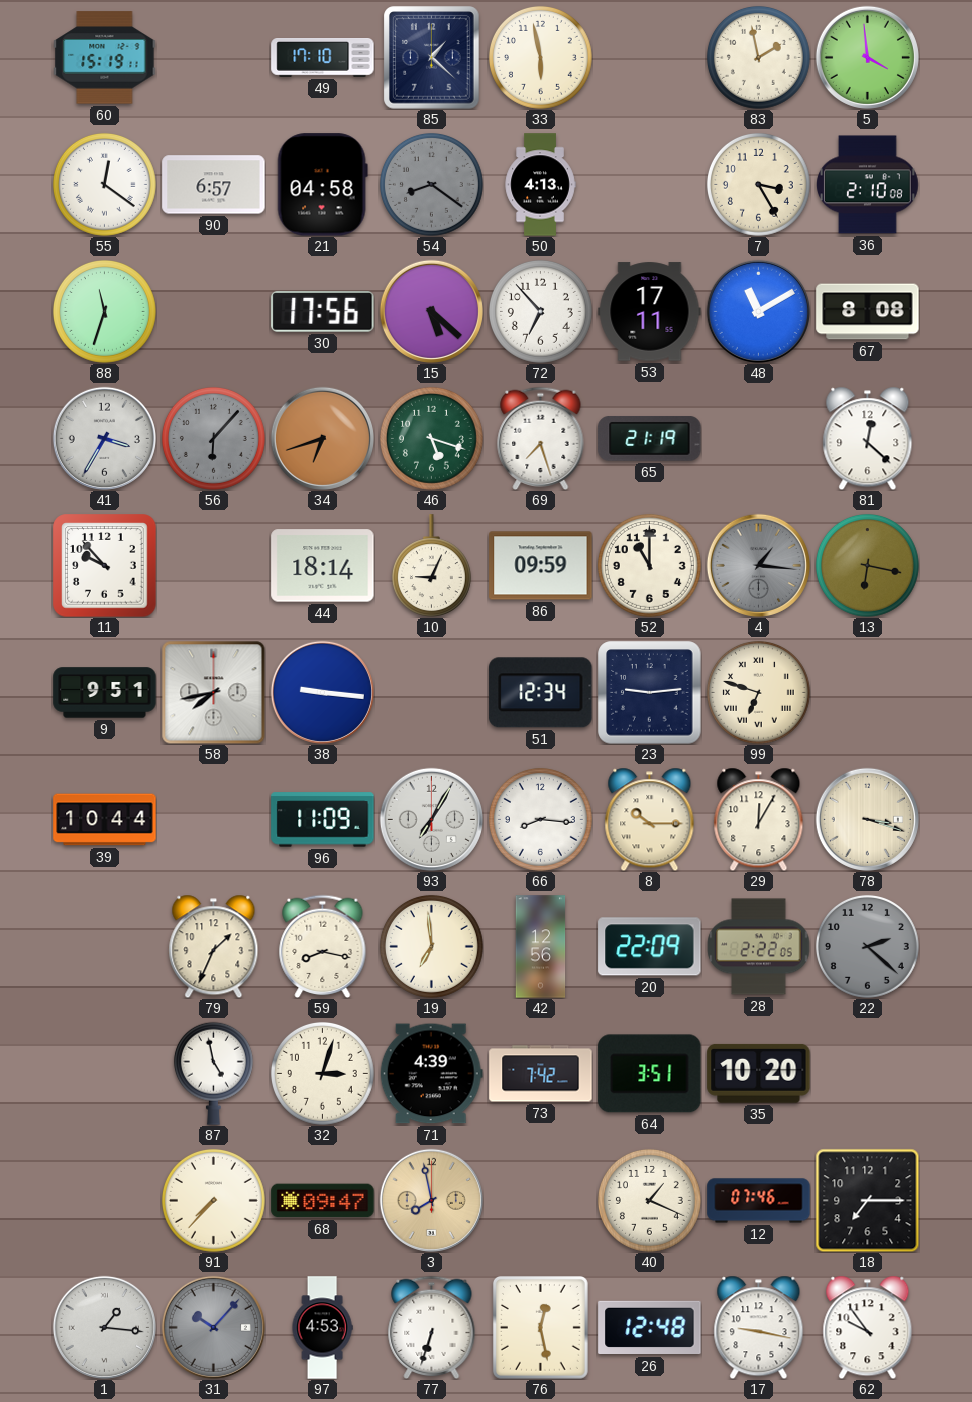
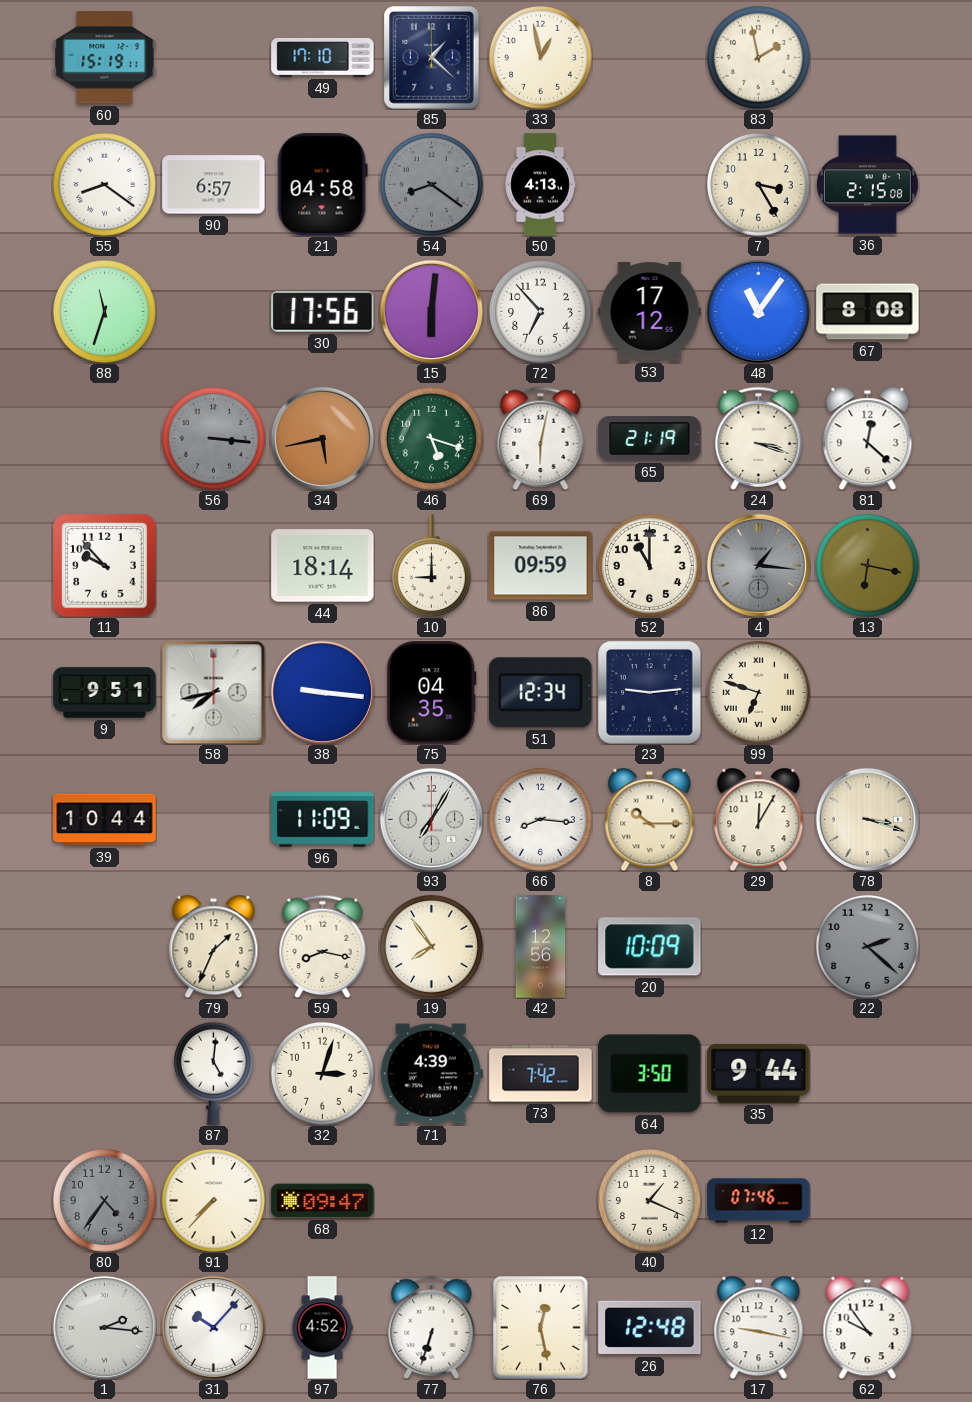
33: 5:58 -> 12:58 (540, 57)
5: 3:59 -> none (867, 57)
55: 12:21 -> 8:21 (104, 184)
36: 2:10 -> 2:15 (868, 185)
15: 5:22 -> 6:01 (431, 311)
53: 17:11 -> 17:12 (650, 312)
48: 11:10 -> 11:06 (758, 311)
41: 3:35 -> none (104, 438)
56: 6:07 -> 3:16 (213, 438)
34: 6:42 -> 5:43 (322, 438)
69: 7:27 -> 6:02 (541, 438)
24: none -> 3:18 (759, 438)
10: 9:04 -> 9:00 (431, 565)
75: none -> 04:35 (432, 693)
19: 6:59 -> 7:54 (431, 946)
20: 22:09 -> 10:09 (650, 947)
28: 2:22 -> none (759, 947)
87: 4:58 -> 5:01 (213, 1073)
64: 3:51 -> 3:50 (650, 1074)
35: 10:20 -> 9:44 (759, 1073)
80: none -> 4:36 (104, 1200)
3: 7:58 -> none (431, 1200)
18: 7:15 -> none (867, 1200)
1: 1:16 -> 2:16 (104, 1327)
31 dial: grey -> white (213, 1327)
97: 4:53 -> 4:52 (322, 1328)
